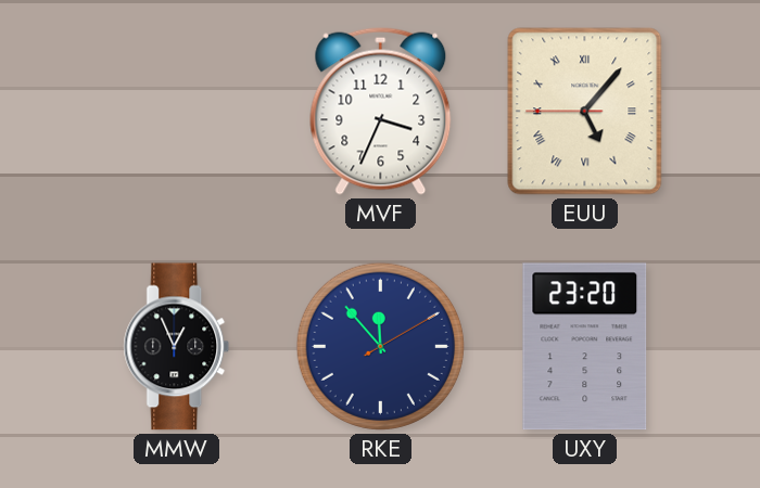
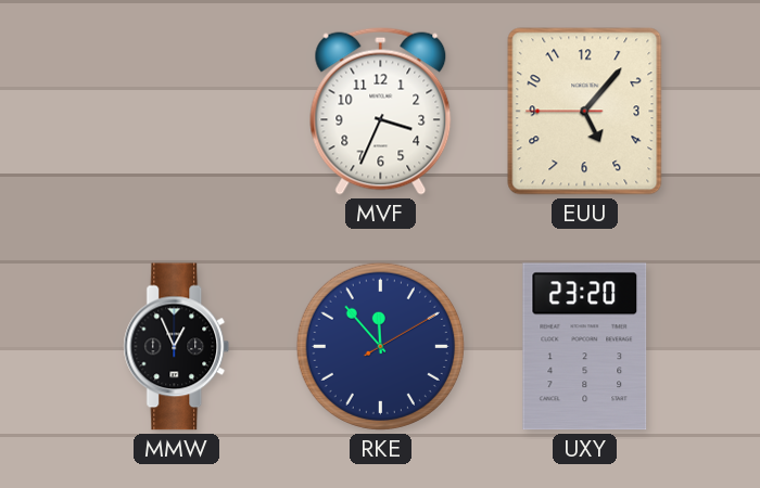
EUU numerals: Roman -> Arabic (585, 112)
